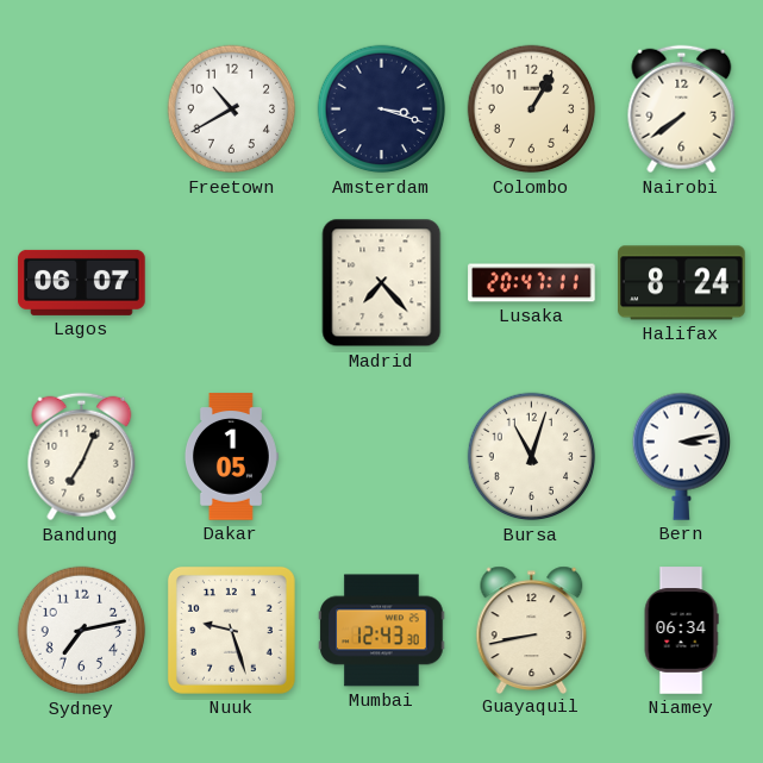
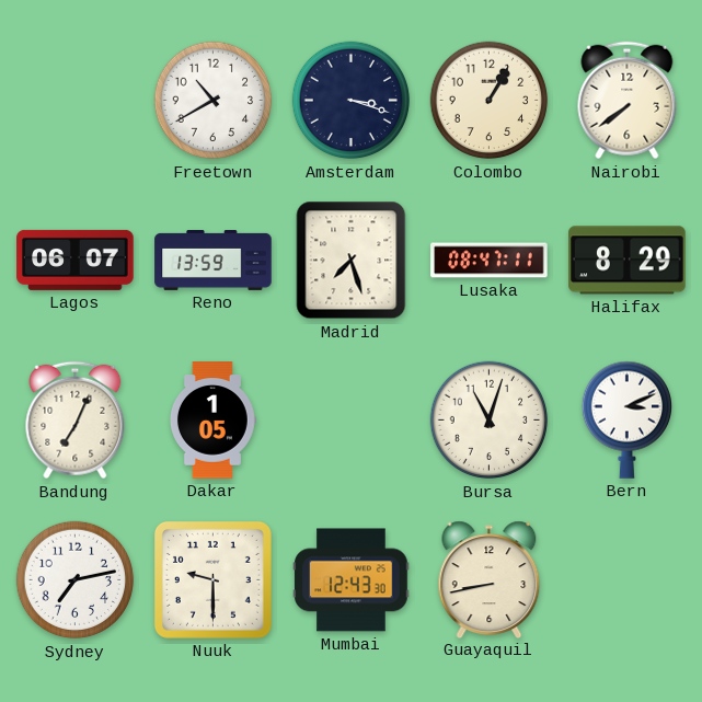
Reno: none -> 13:59 (214, 261)
Madrid: 7:23 -> 7:27 (352, 261)
Lusaka: 20:47 -> 08:47 (490, 261)
Halifax: 8:24 -> 8:29 (628, 261)
Bern: 3:13 -> 3:11 (626, 419)
Nuuk: 9:27 -> 9:30 (212, 579)
Niamey: 06:34 -> none (681, 631)
